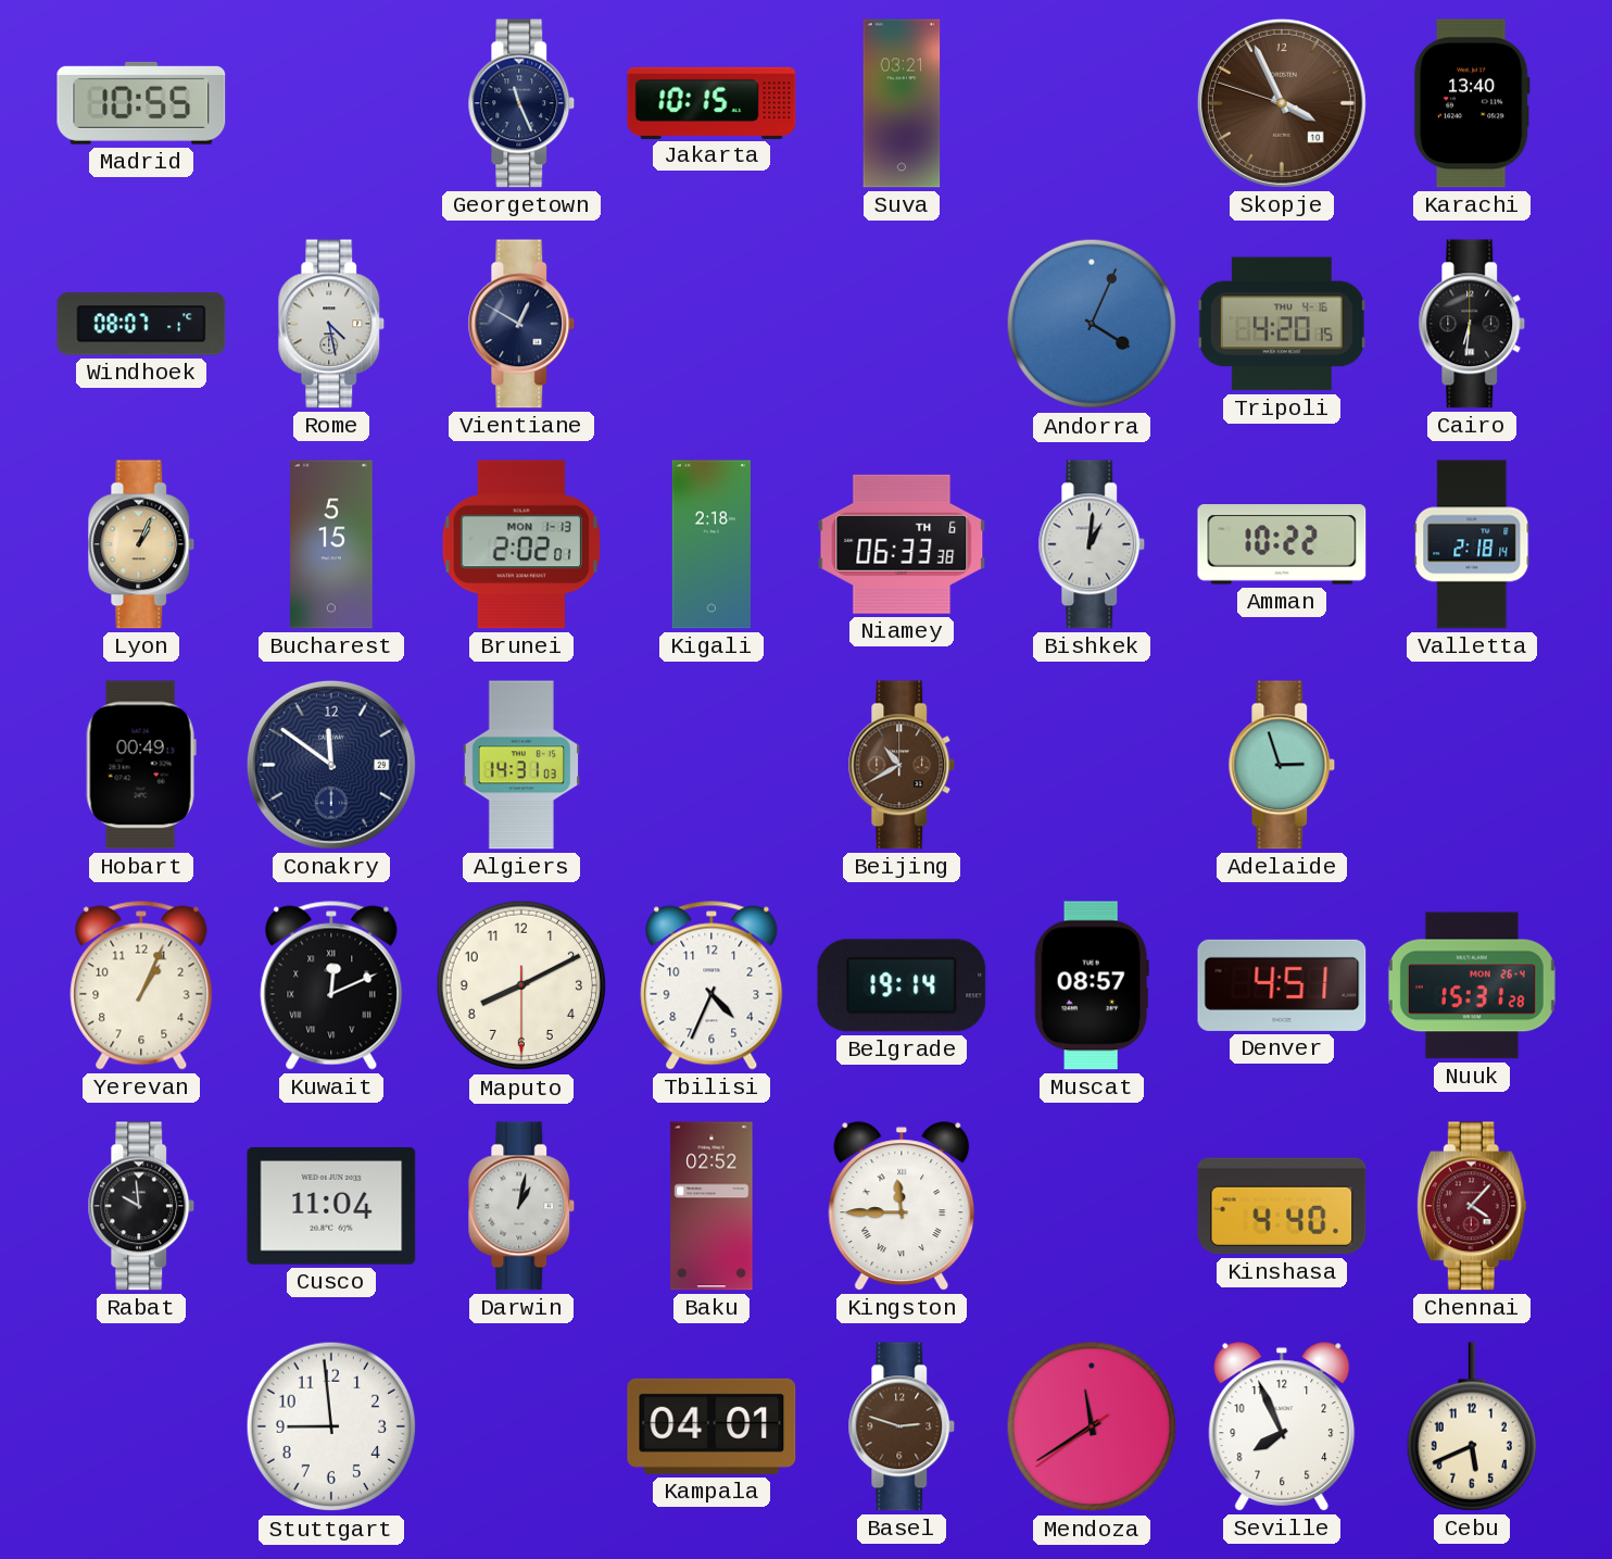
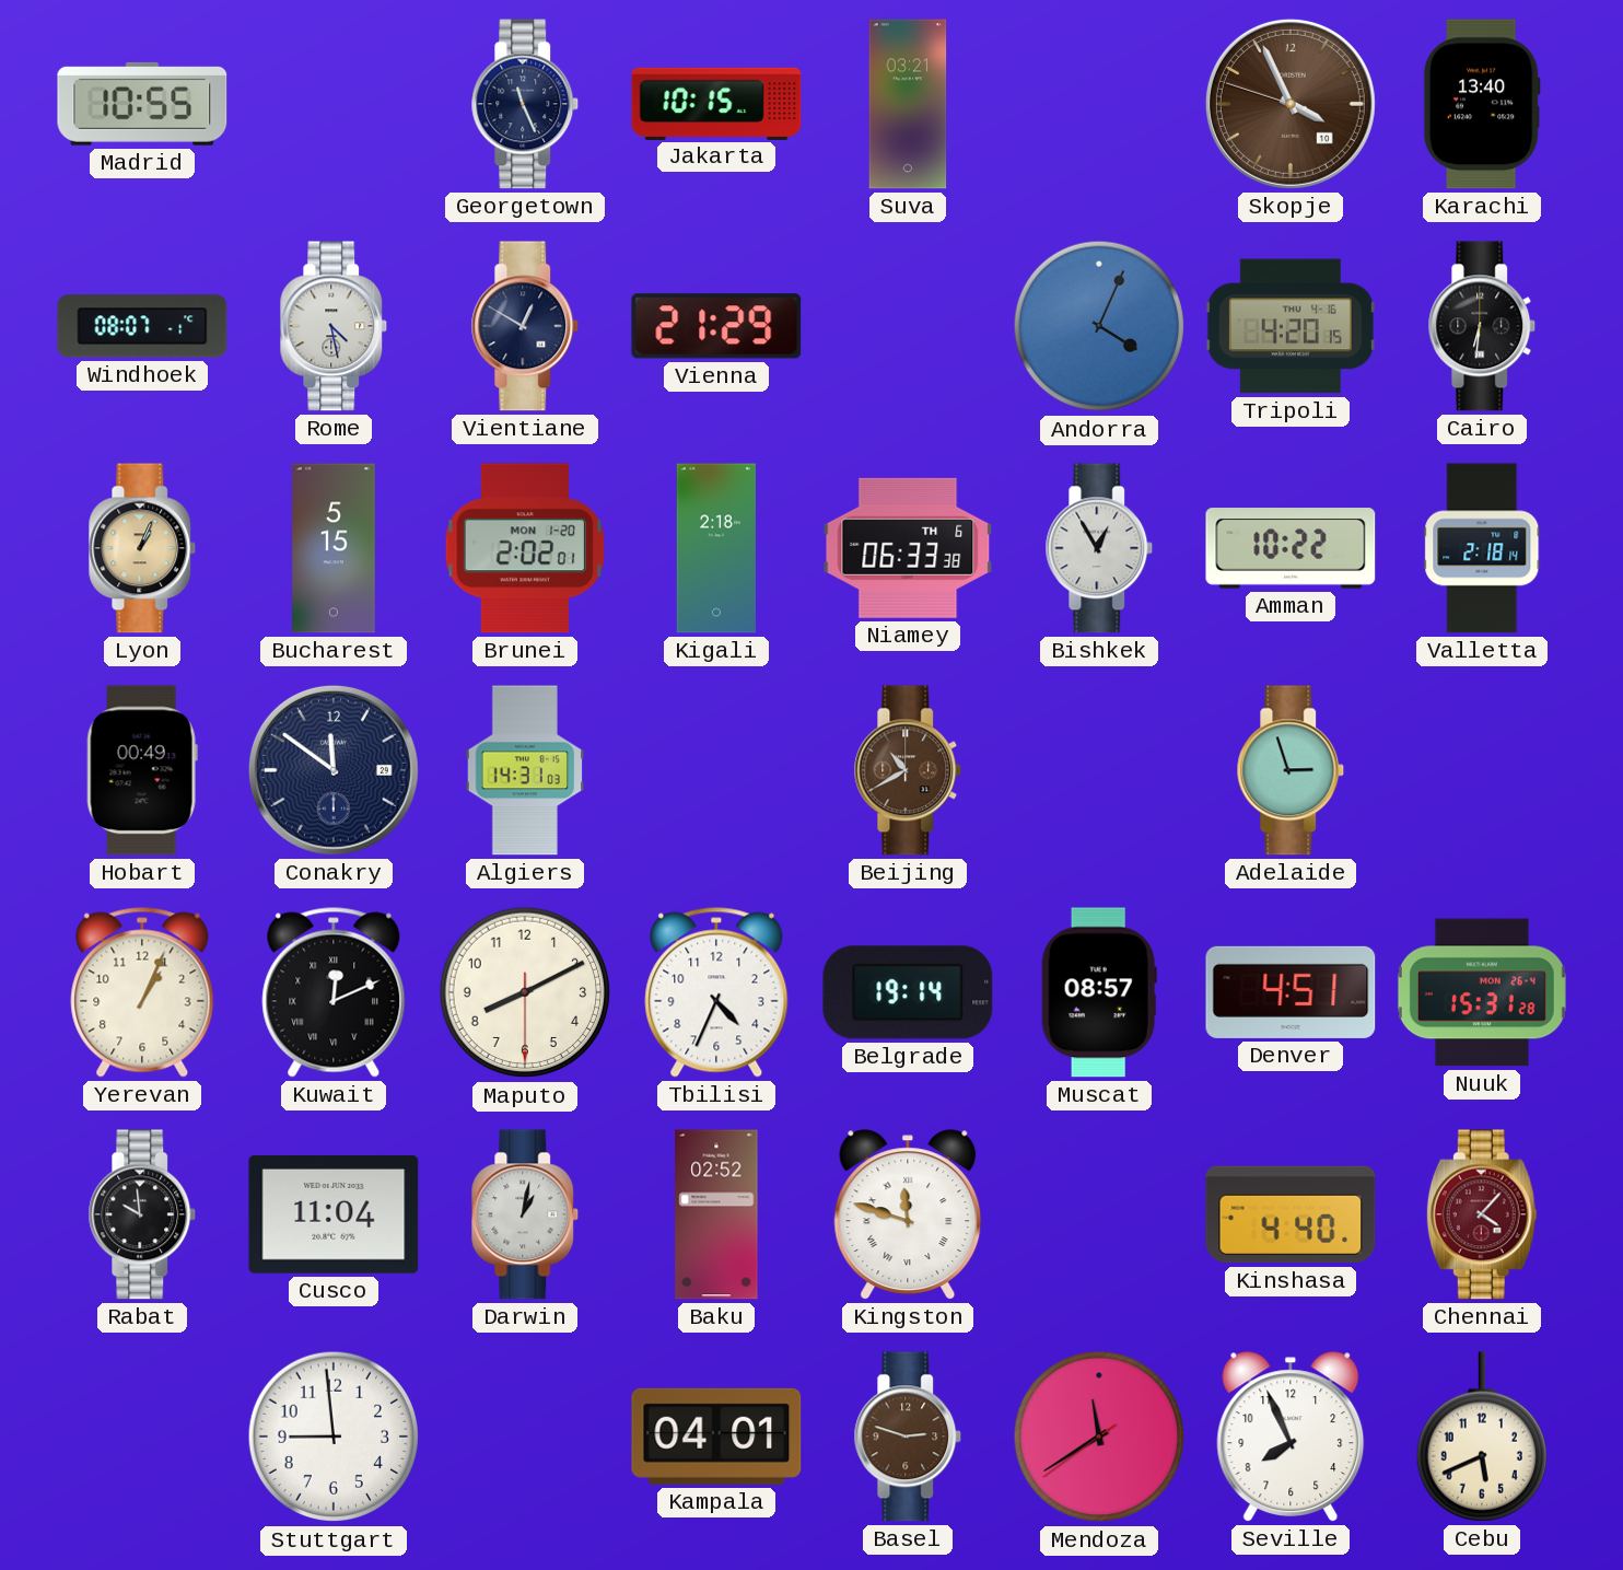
Vienna: none -> 21:29 (716, 326)
Brunei date: MON 1-13 -> MON 1-20 (525, 548)
Bishkek: 1:01 -> 12:55 (1099, 548)
Kingston: 11:45 -> 11:48 (908, 1214)
